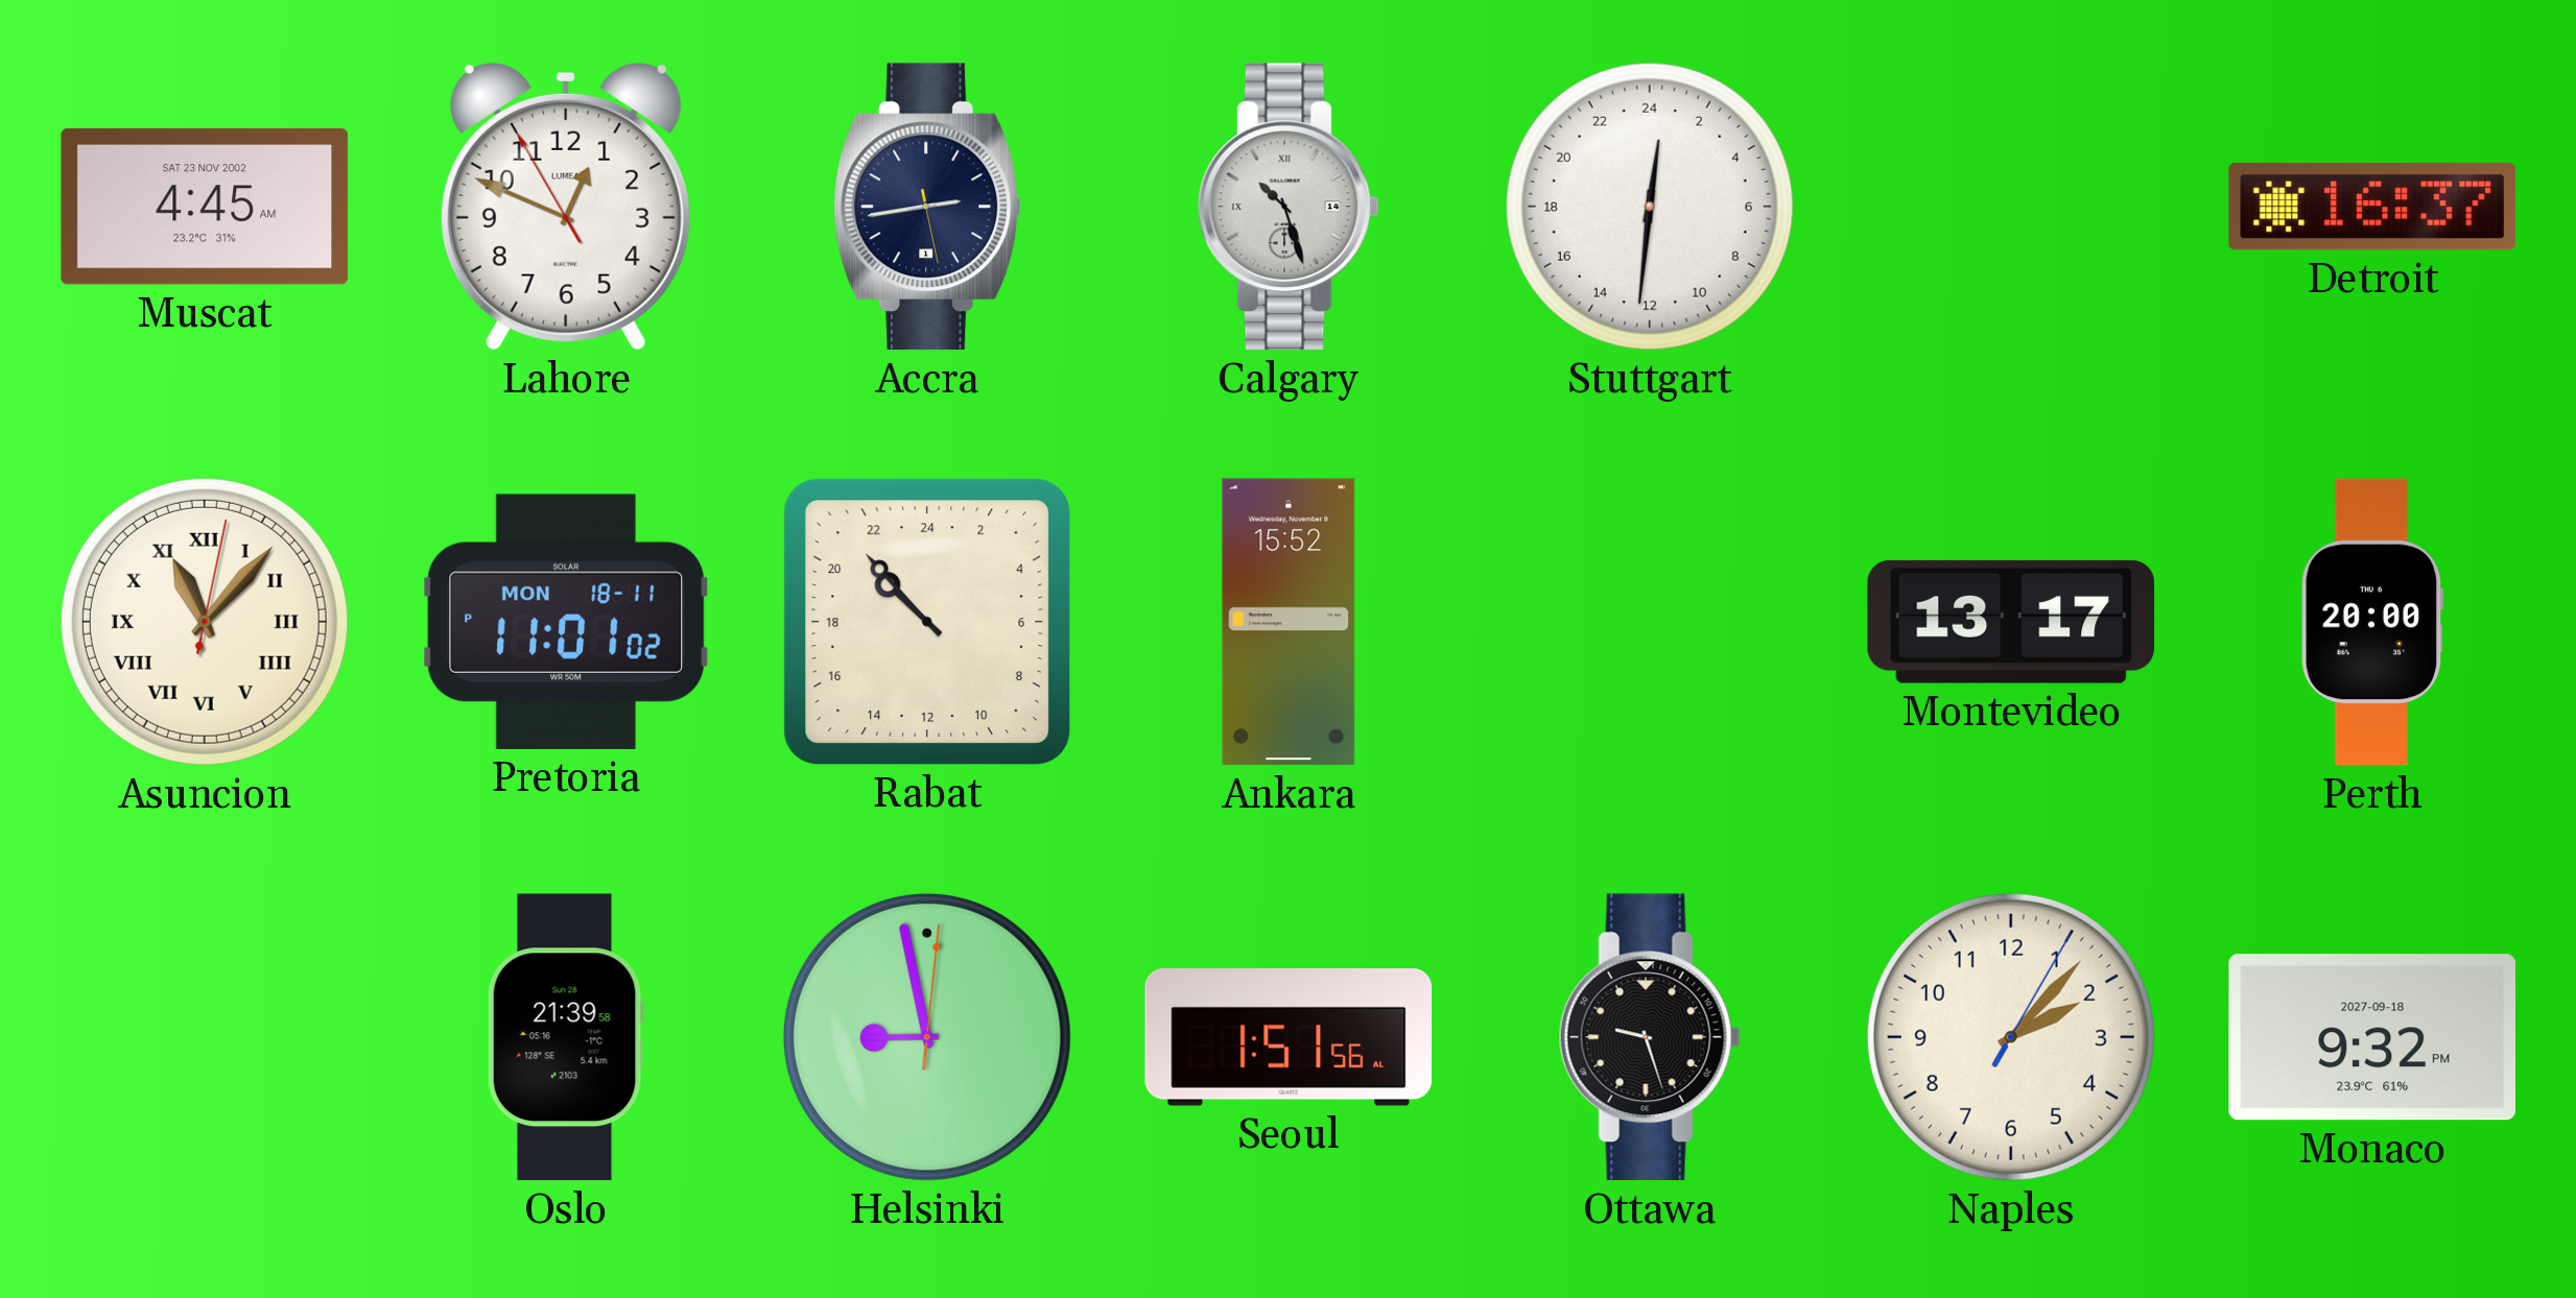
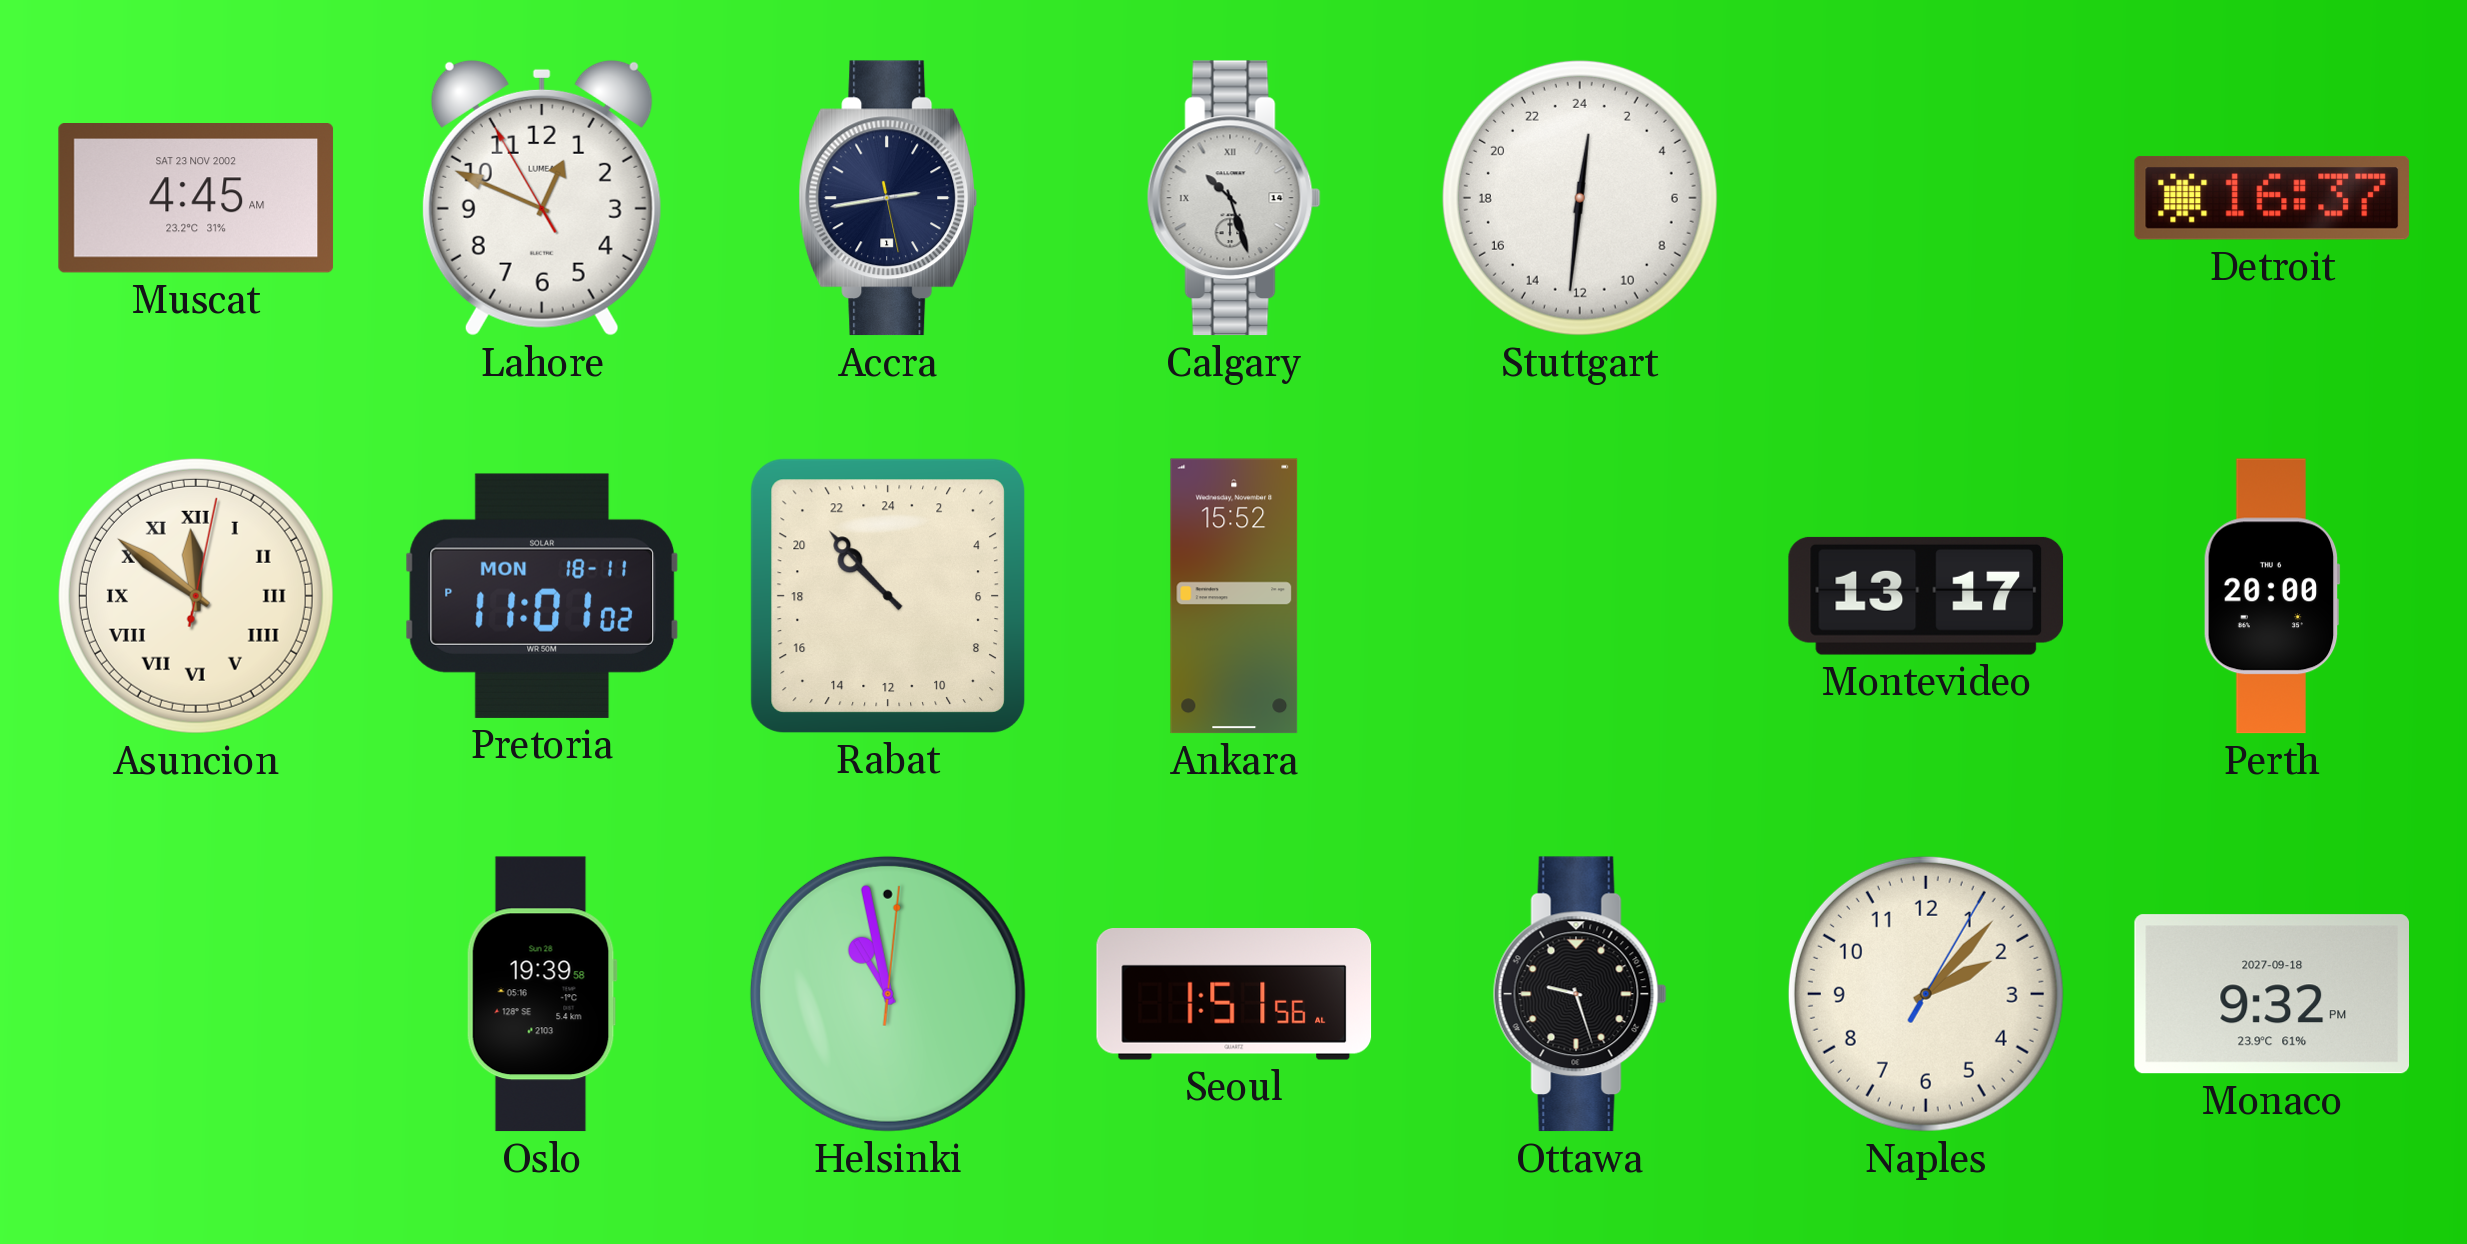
Asuncion: 11:07 -> 11:51 (196, 596)
Oslo: 21:39 -> 19:39 (542, 994)
Helsinki: 8:58 -> 10:58 (888, 994)
